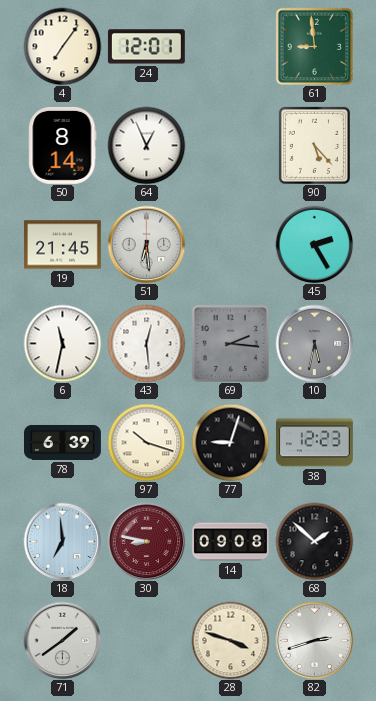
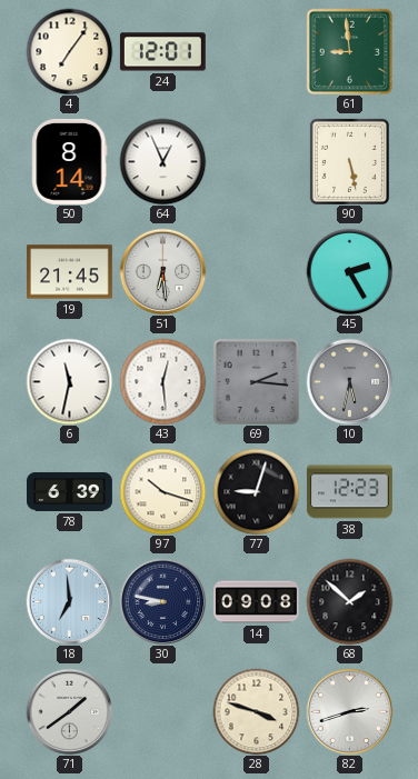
90: 5:23 -> 5:28 (349, 161)
30 dial: burgundy -> navy (162, 601)
